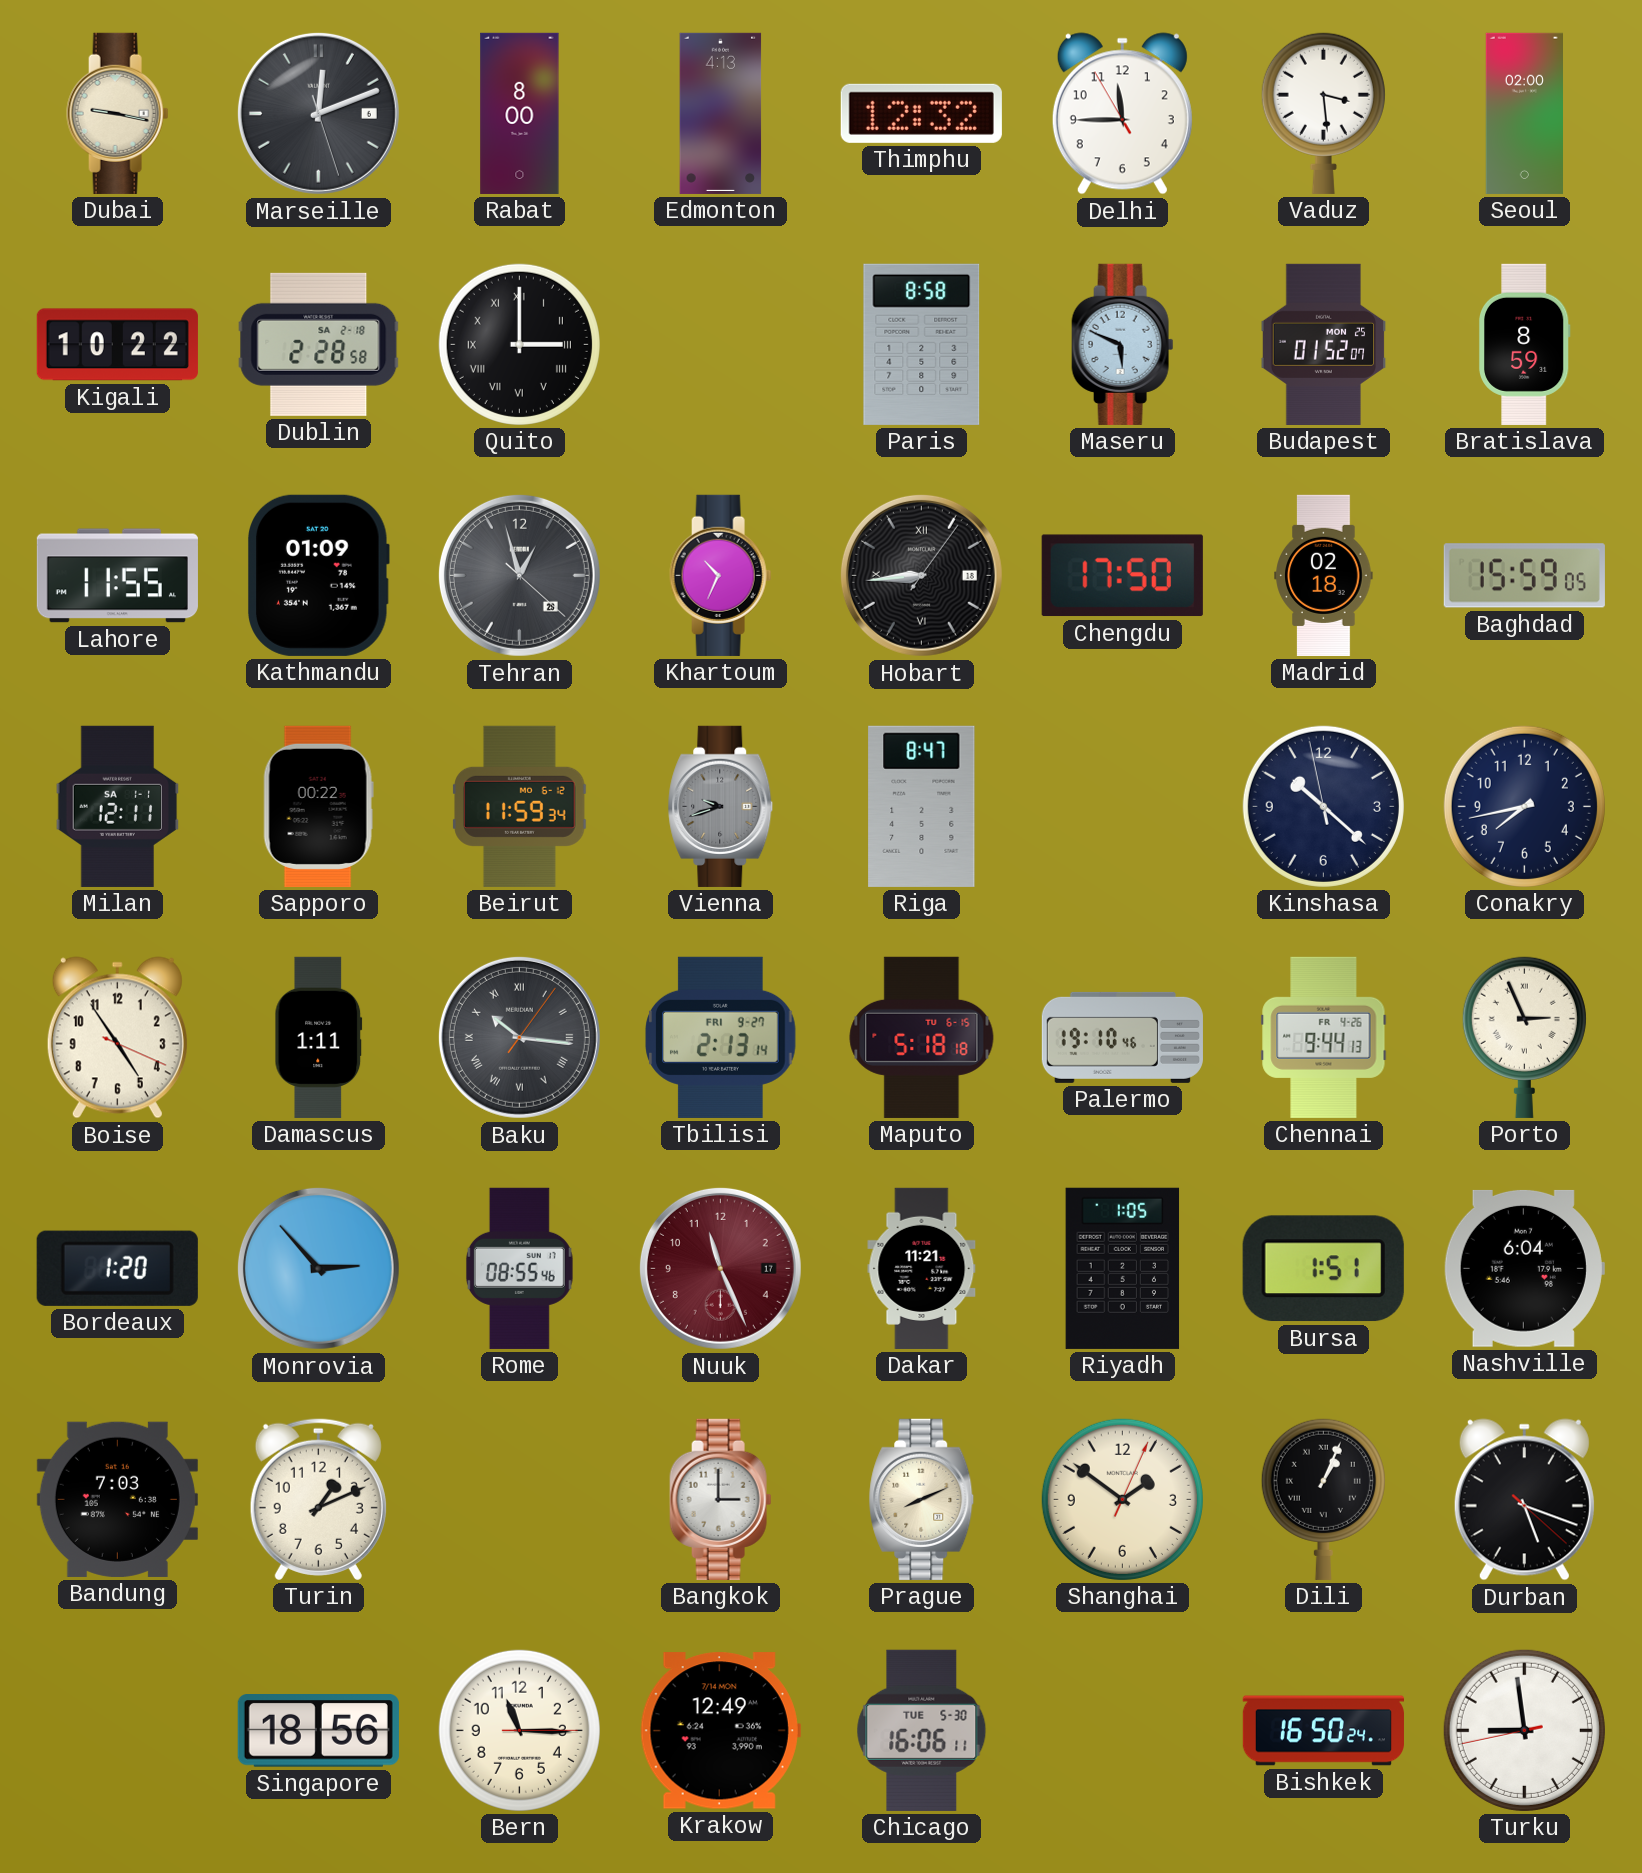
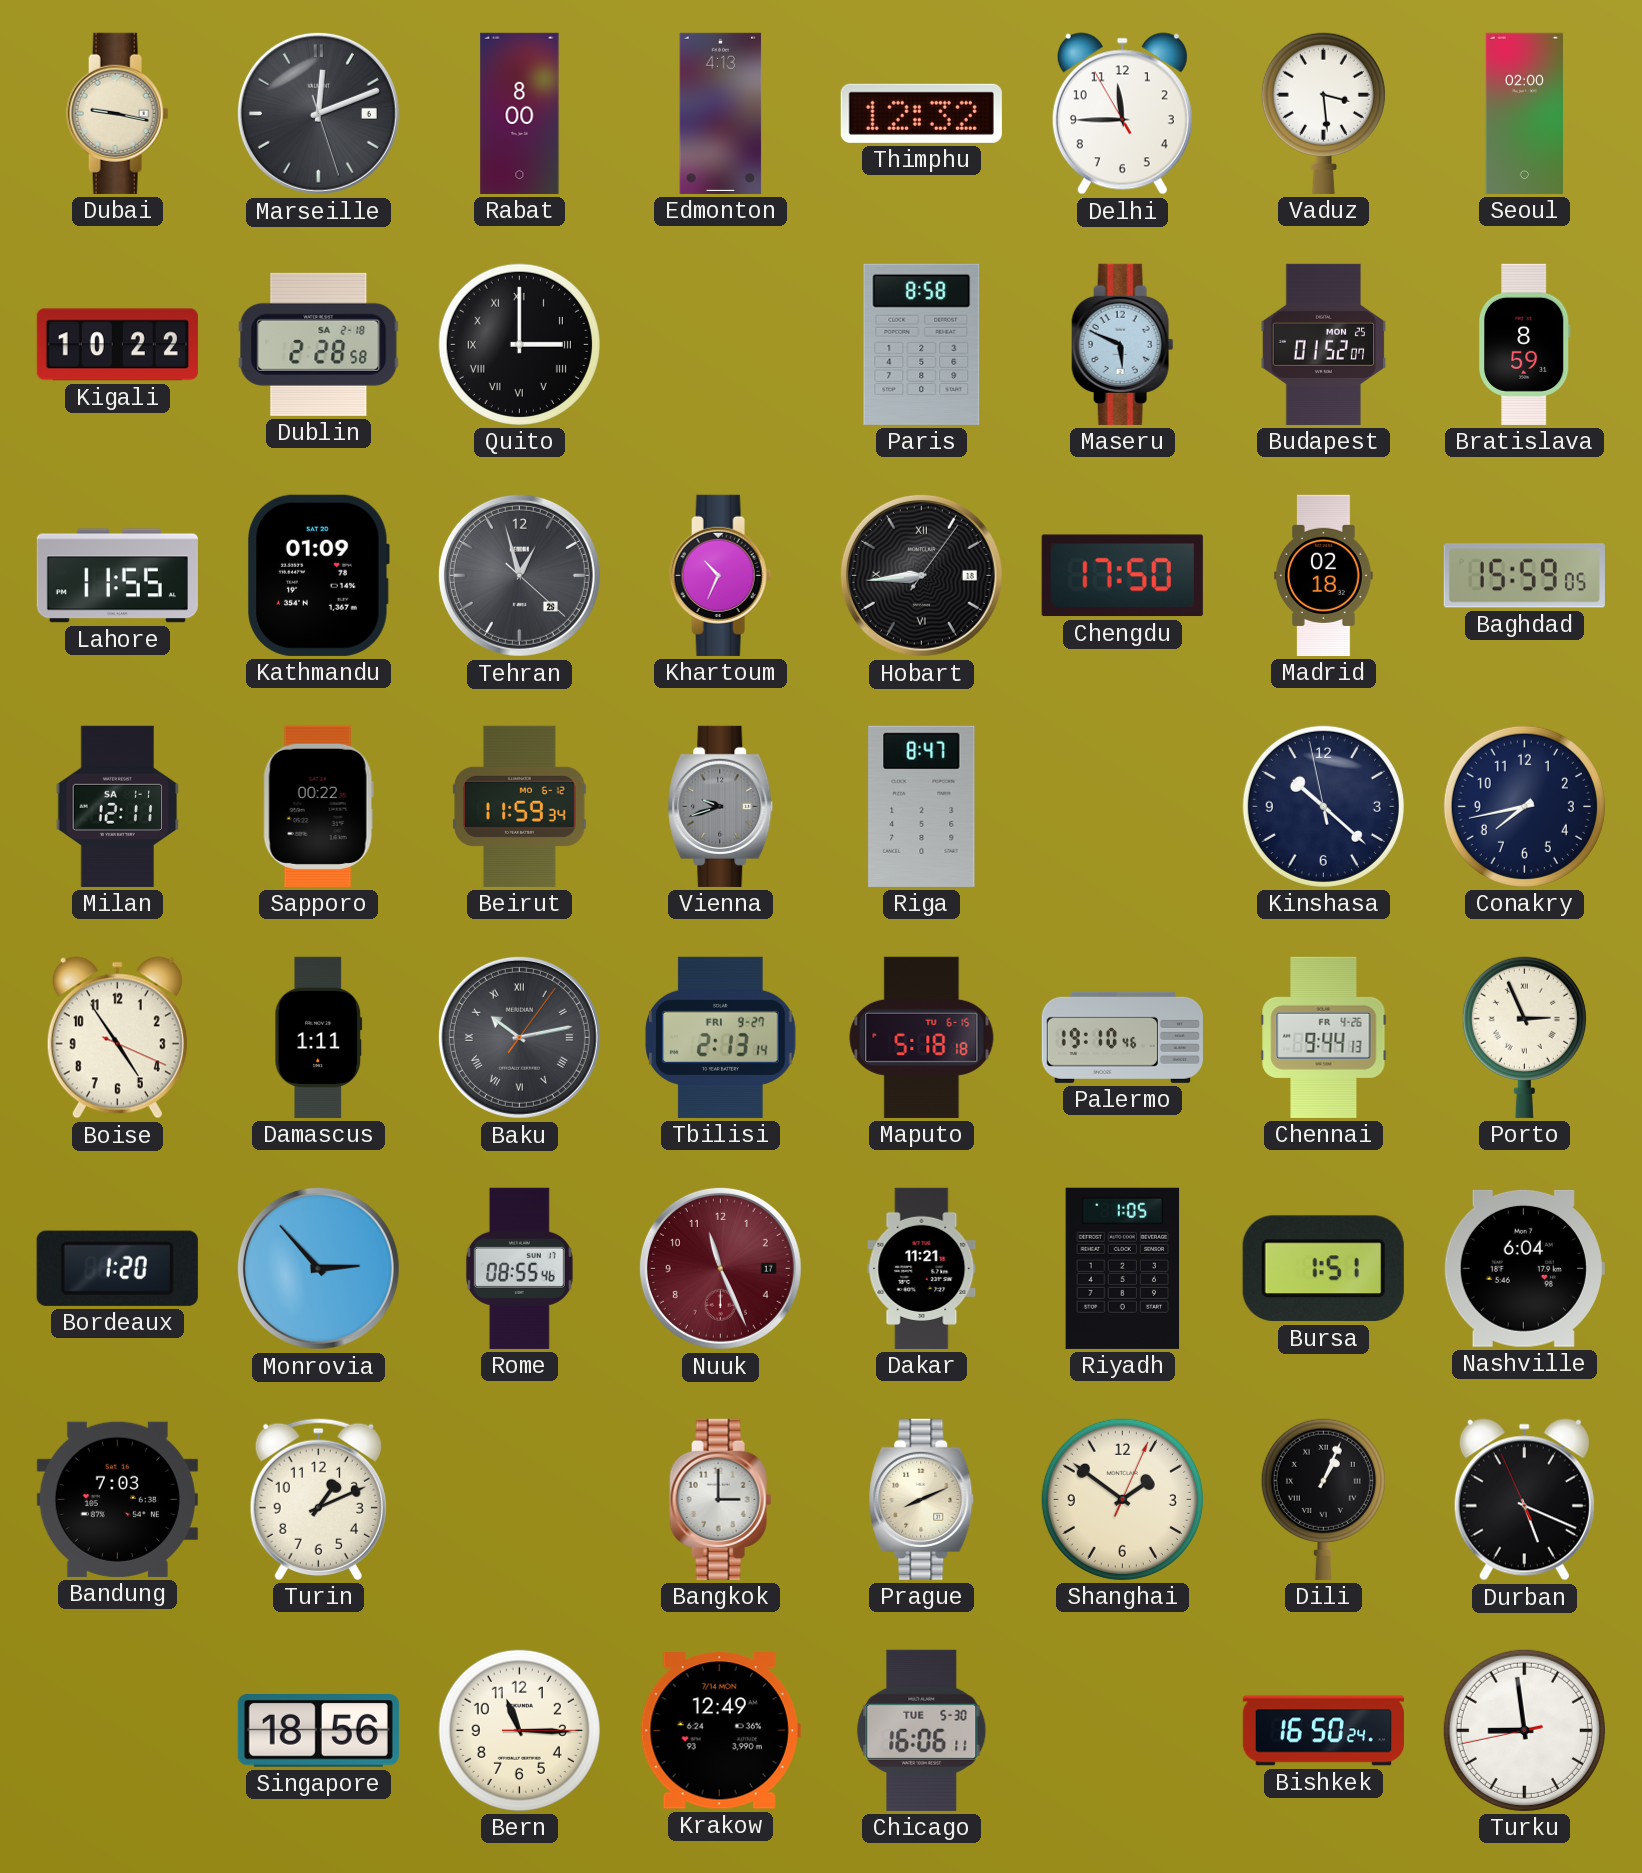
Baku: 10:16 -> 10:13 (519, 1037)
Durban: 5:18:22 -> 5:18:56 (1524, 1500)
